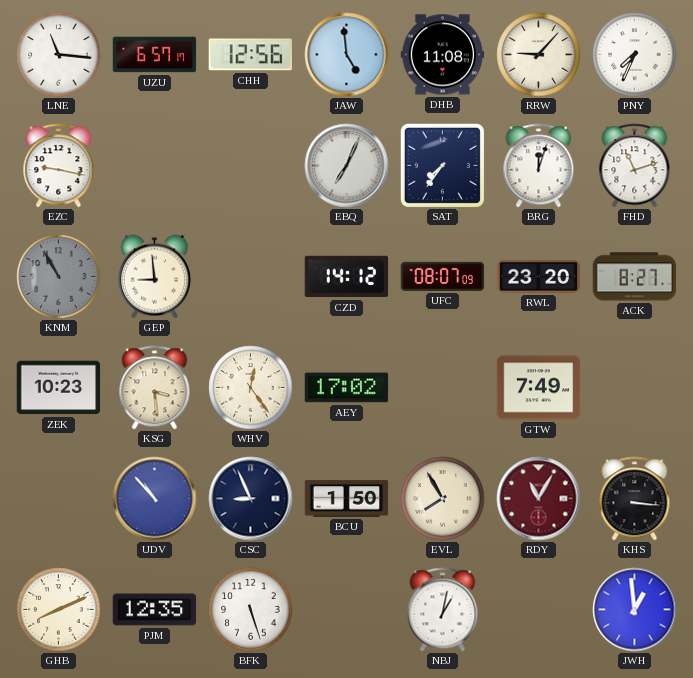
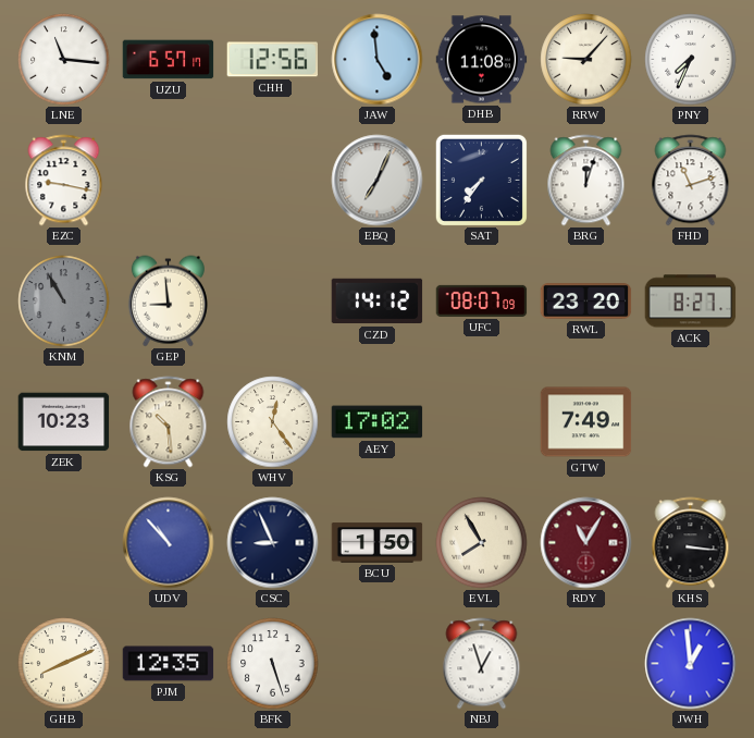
KSG: 3:29 -> 10:29 (169, 422)
NBJ: 1:02 -> 12:57 (482, 664)
